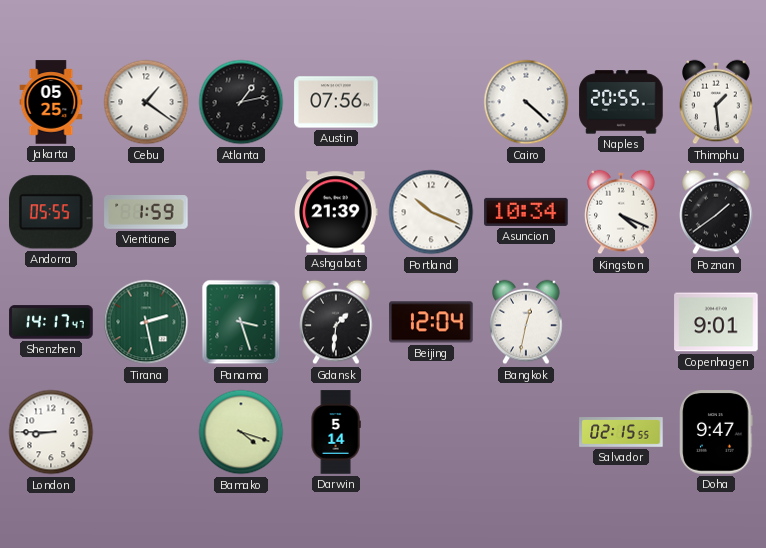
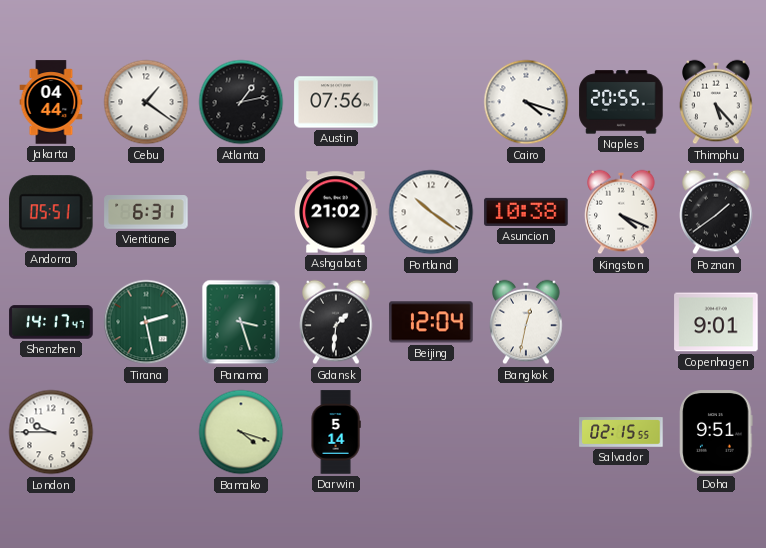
Jakarta: 05:25 -> 04:44 (51, 102)
Cairo: 4:22 -> 4:18 (526, 102)
Thimphu: 1:29 -> 5:23 (716, 102)
Andorra: 05:55 -> 05:51 (52, 212)
Vientiane: 1:59 -> 6:31 (146, 213)
Ashgabat: 21:39 -> 21:02 (336, 212)
Portland: 10:19 -> 10:21 (431, 212)
Asuncion: 10:34 -> 10:38 (526, 212)
London: 8:45 -> 9:45 (51, 432)
Doha: 9:47 -> 9:51 (716, 432)
